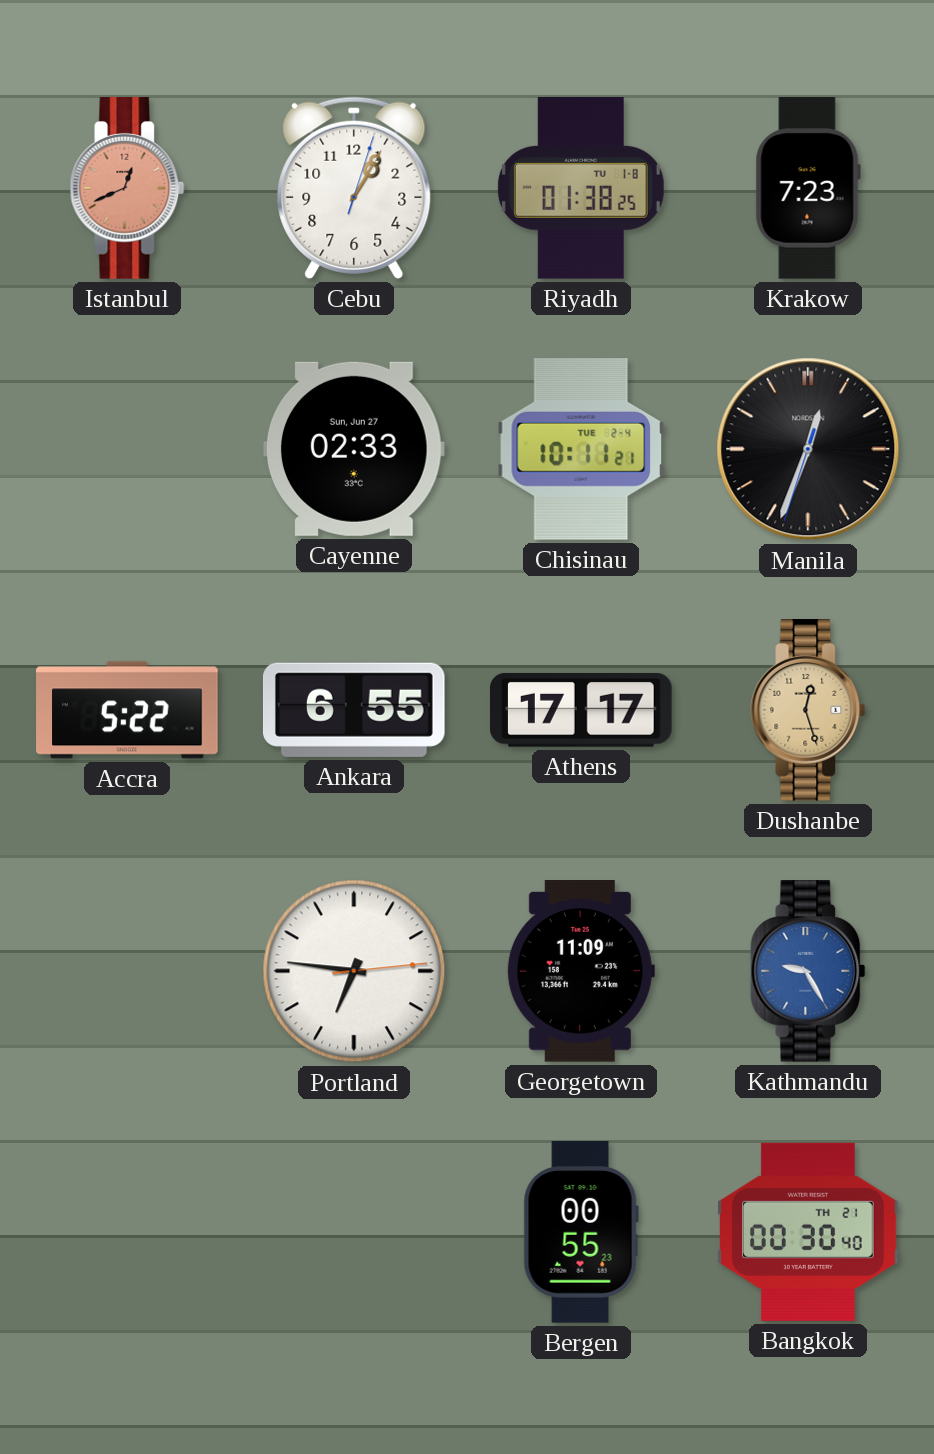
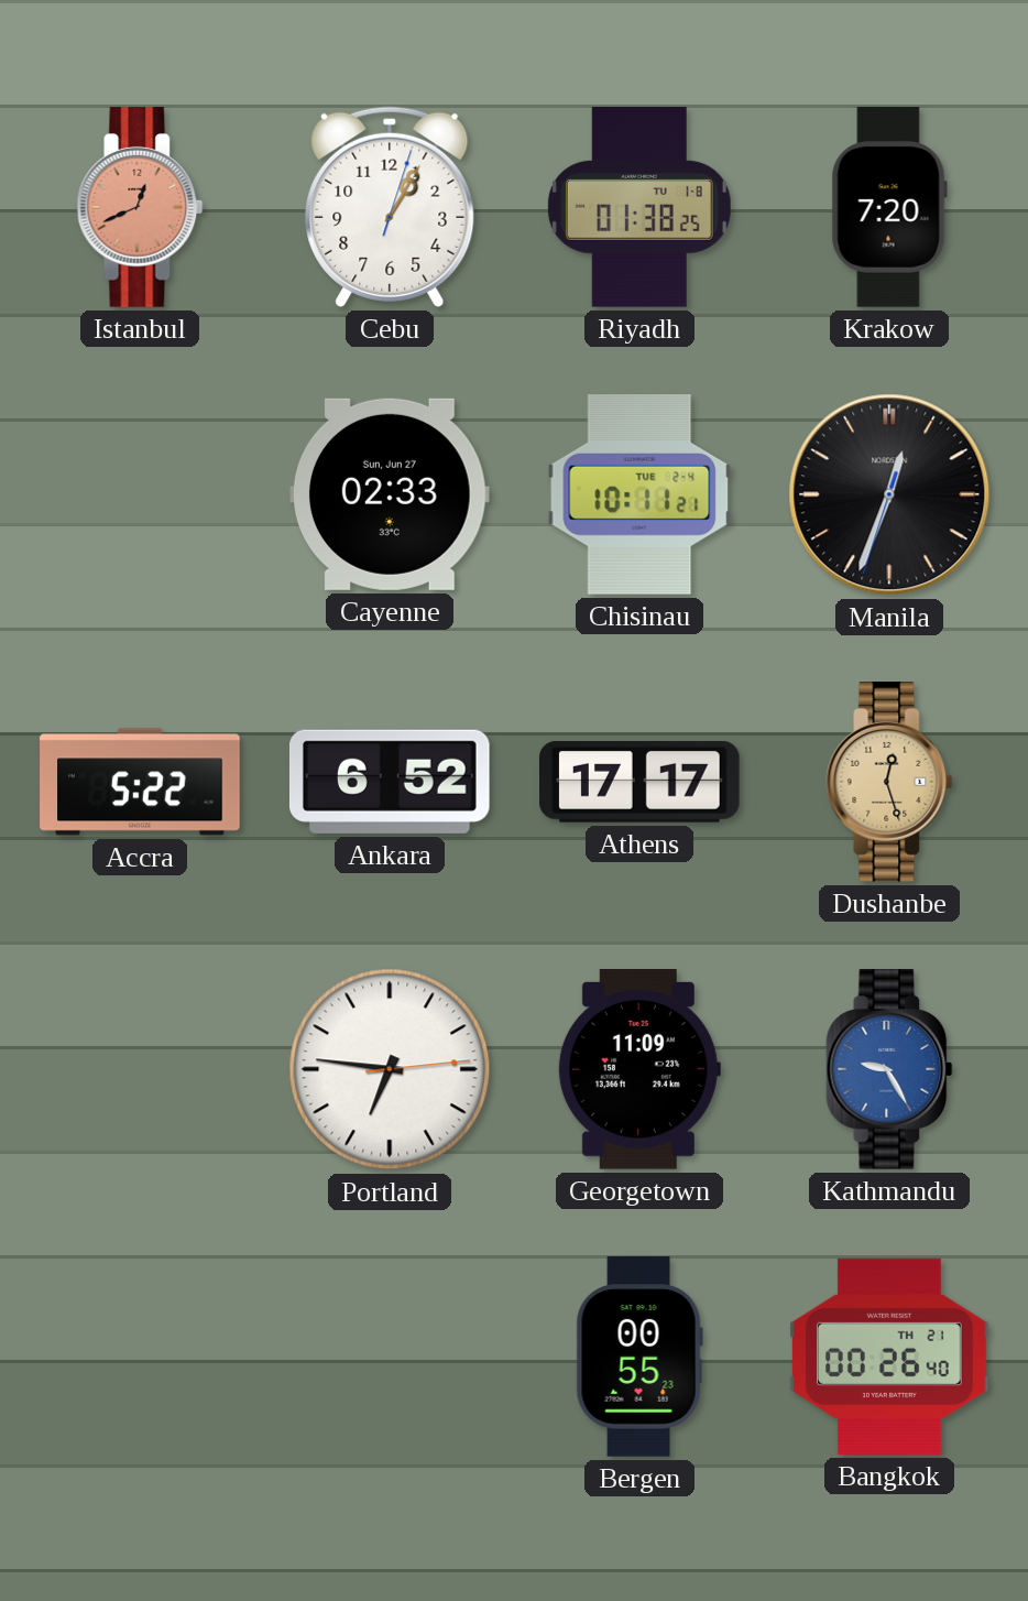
Krakow: 7:23 -> 7:20 (889, 207)
Ankara: 6:55 -> 6:52 (390, 782)
Bangkok: 00:30 -> 00:26 (889, 1357)
